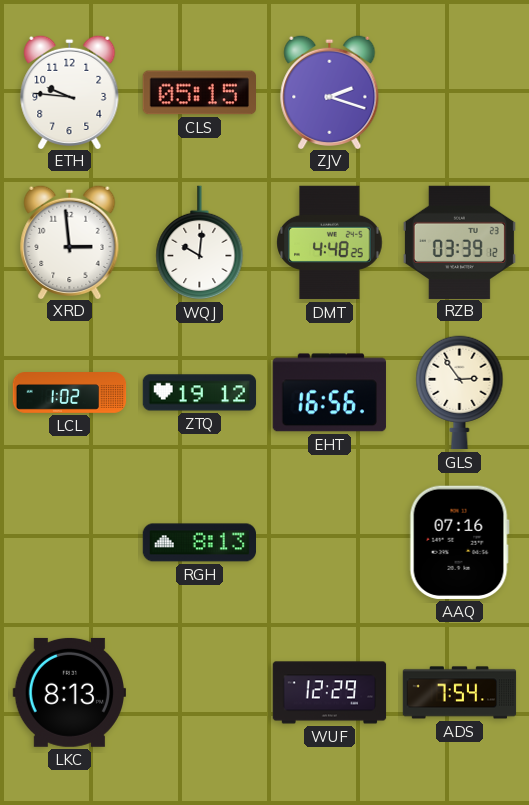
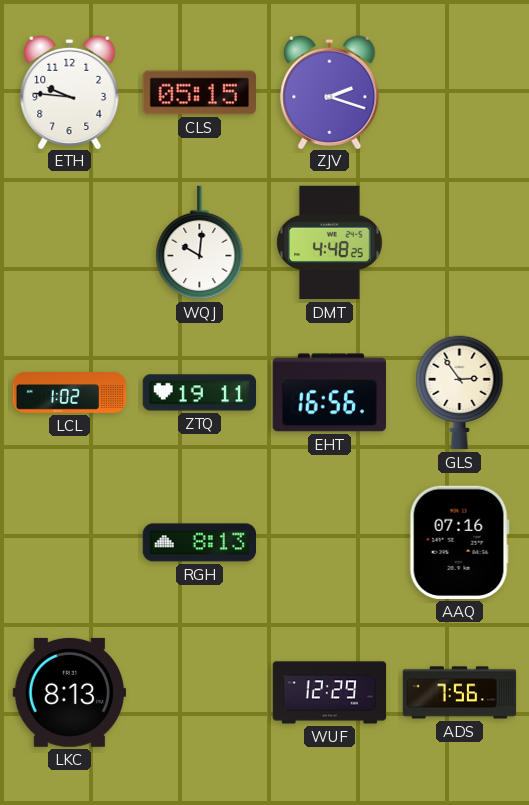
XRD: 2:59 -> none (70, 241)
RZB: 03:39 -> none (459, 242)
ZTQ: 19:12 -> 19:11 (200, 393)
ADS: 7:54 -> 7:56 (460, 693)
